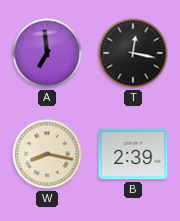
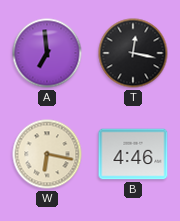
W: 8:17 -> 6:17 (47, 154)
B: 2:39 -> 4:46 (133, 154)
